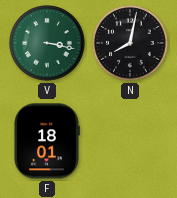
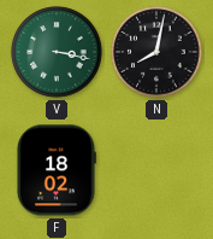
F: 18:01 -> 18:02 (55, 170)
